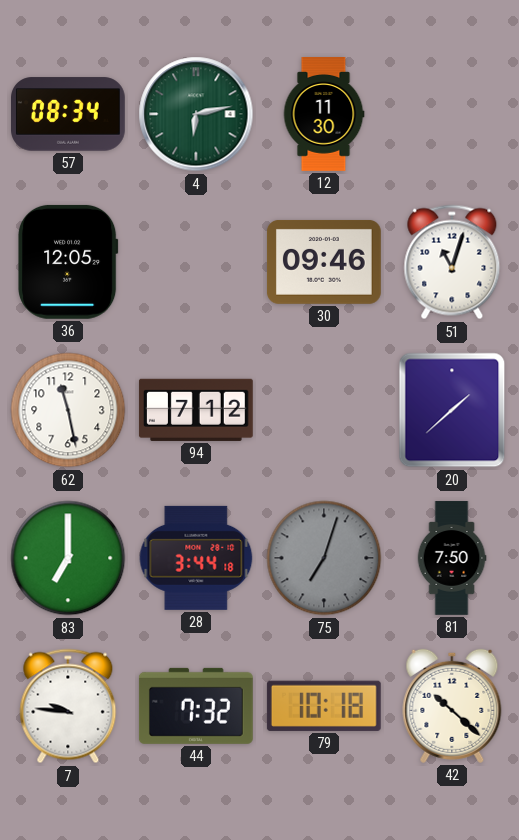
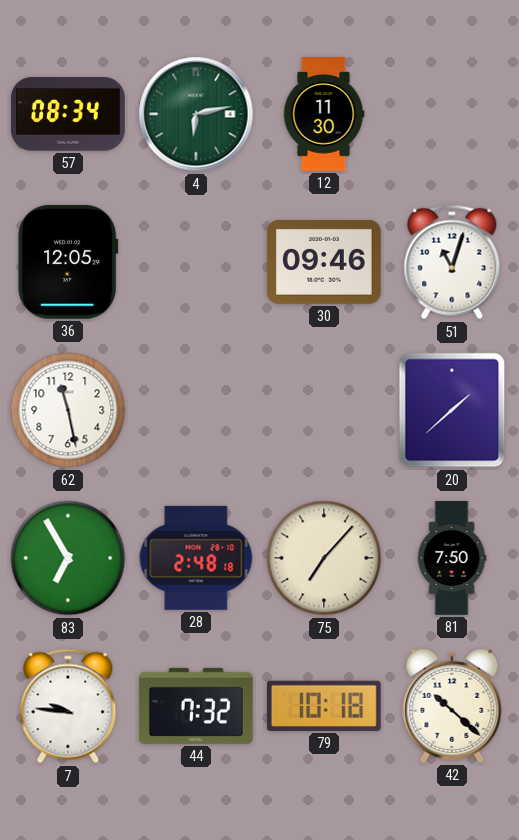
94: 7:12 -> none (196, 410)
83: 7:00 -> 6:55 (68, 558)
28: 3:44 -> 2:48 (196, 558)
75: 7:03 -> 7:07 (324, 558)
75 dial: grey -> cream (324, 558)
